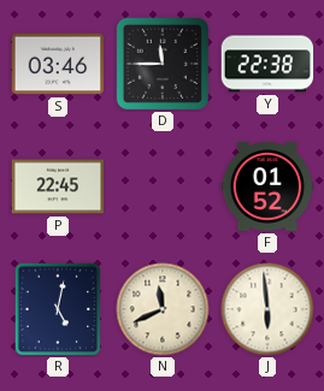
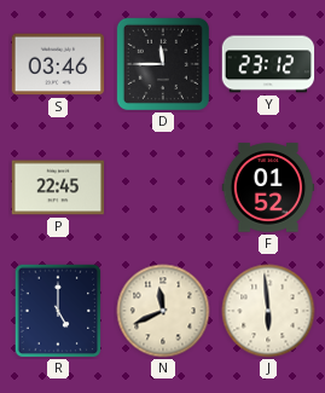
Y: 22:38 -> 23:12 (268, 64)
R: 5:02 -> 5:00 (58, 311)
